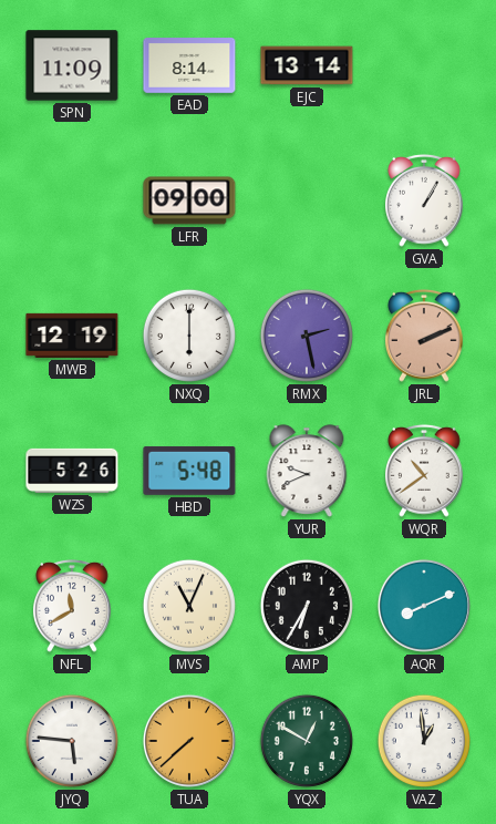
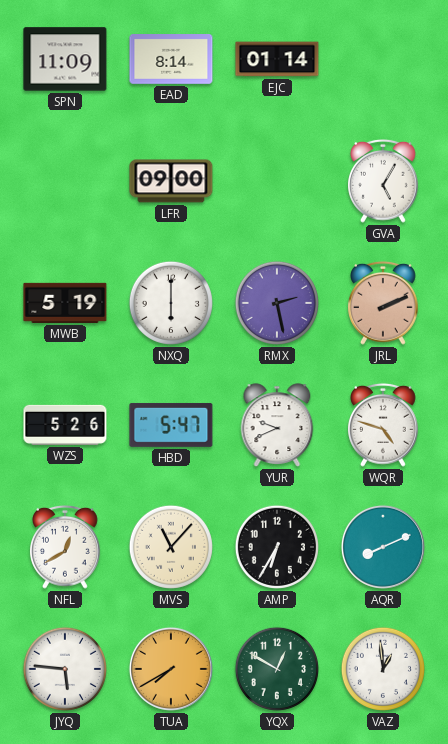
EJC: 13:14 -> 01:14 (277, 59)
GVA: 1:05 -> 5:05 (384, 181)
MWB: 12:19 -> 5:19 (65, 303)
HBD: 5:48 -> 5:47 (171, 425)
WQR: 10:39 -> 4:48 (384, 425)
NFL: 11:40 -> 12:40 (66, 547)
MVS: 11:04 -> 11:07 (171, 547)
TUA: 7:38 -> 7:40 (171, 669)
